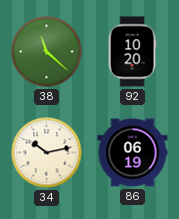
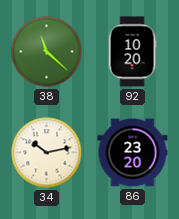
86: 06:19 -> 23:20 (133, 153)
